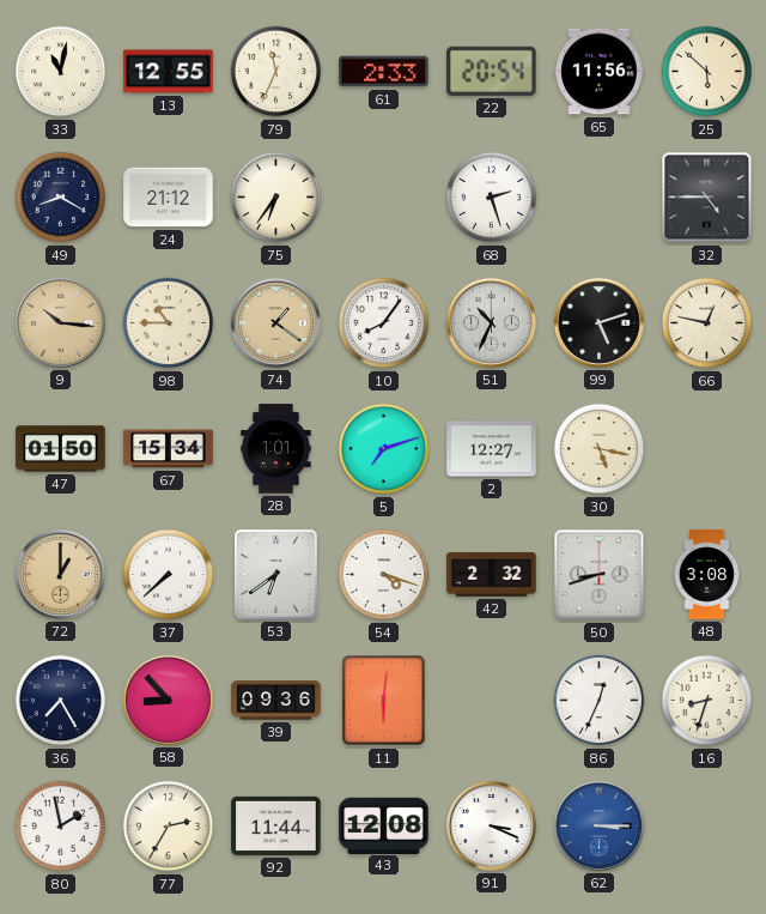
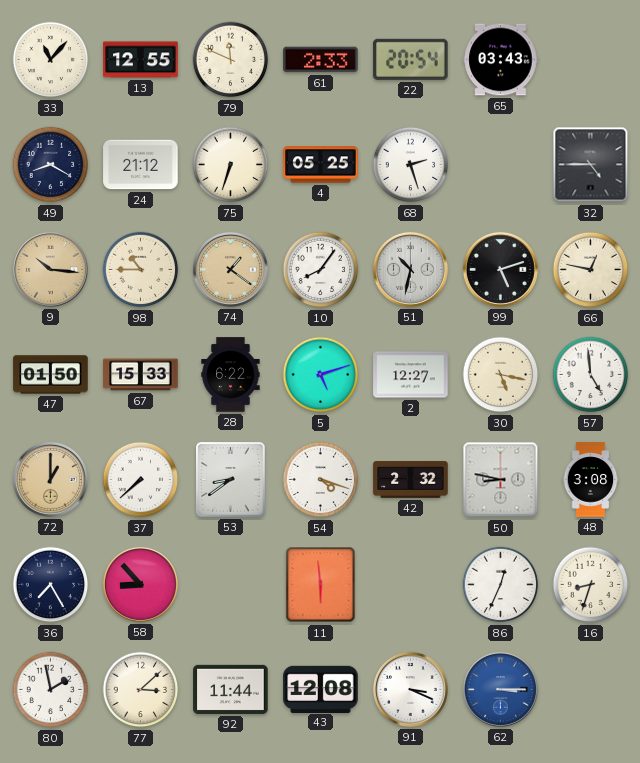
33: 11:02 -> 11:07 (51, 60)
79: 11:34 -> 11:49 (231, 60)
65: 11:56 -> 03:43 (501, 60)
25: 5:52 -> none (707, 72)
75: 6:36 -> 6:33 (231, 165)
4: none -> 05:25 (321, 165)
51: 10:34 -> 10:32 (410, 269)
67: 15:34 -> 15:33 (141, 375)
28: 1:01 -> 6:22 (231, 375)
5: 7:12 -> 5:12 (321, 375)
57: none -> 4:59 (591, 375)
53: 6:39 -> 8:39 (231, 480)
50: 8:42 -> 8:47 (501, 480)
39: 09:36 -> none (276, 701)
11: 6:01 -> 5:59 (321, 585)
77: 2:35 -> 3:08 (141, 690)
